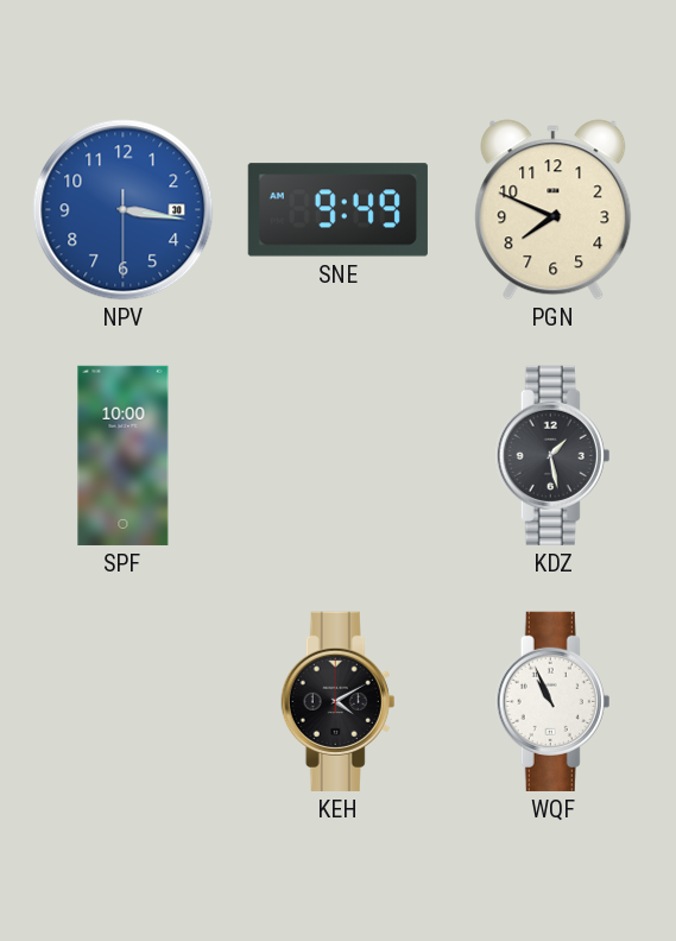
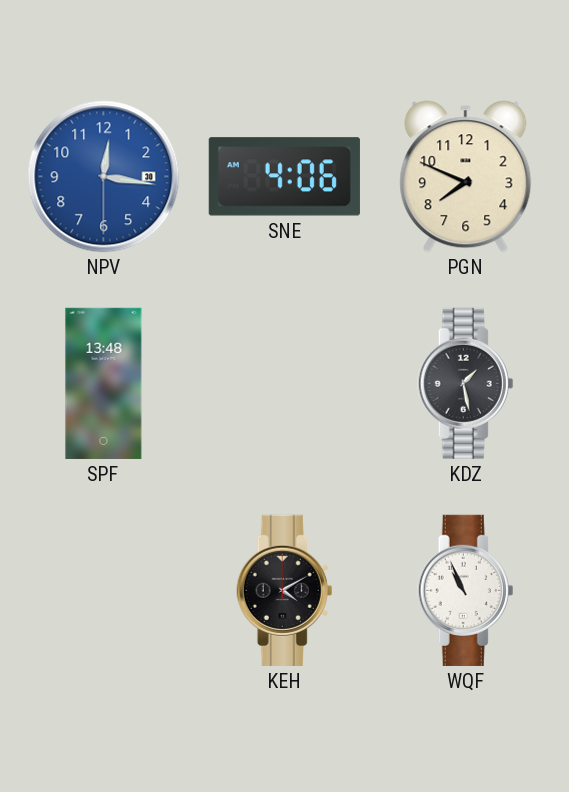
NPV: 3:16 -> 12:16 (104, 177)
SNE: 9:49 -> 4:06 (284, 177)
SPF: 10:00 -> 13:48 (104, 383)
